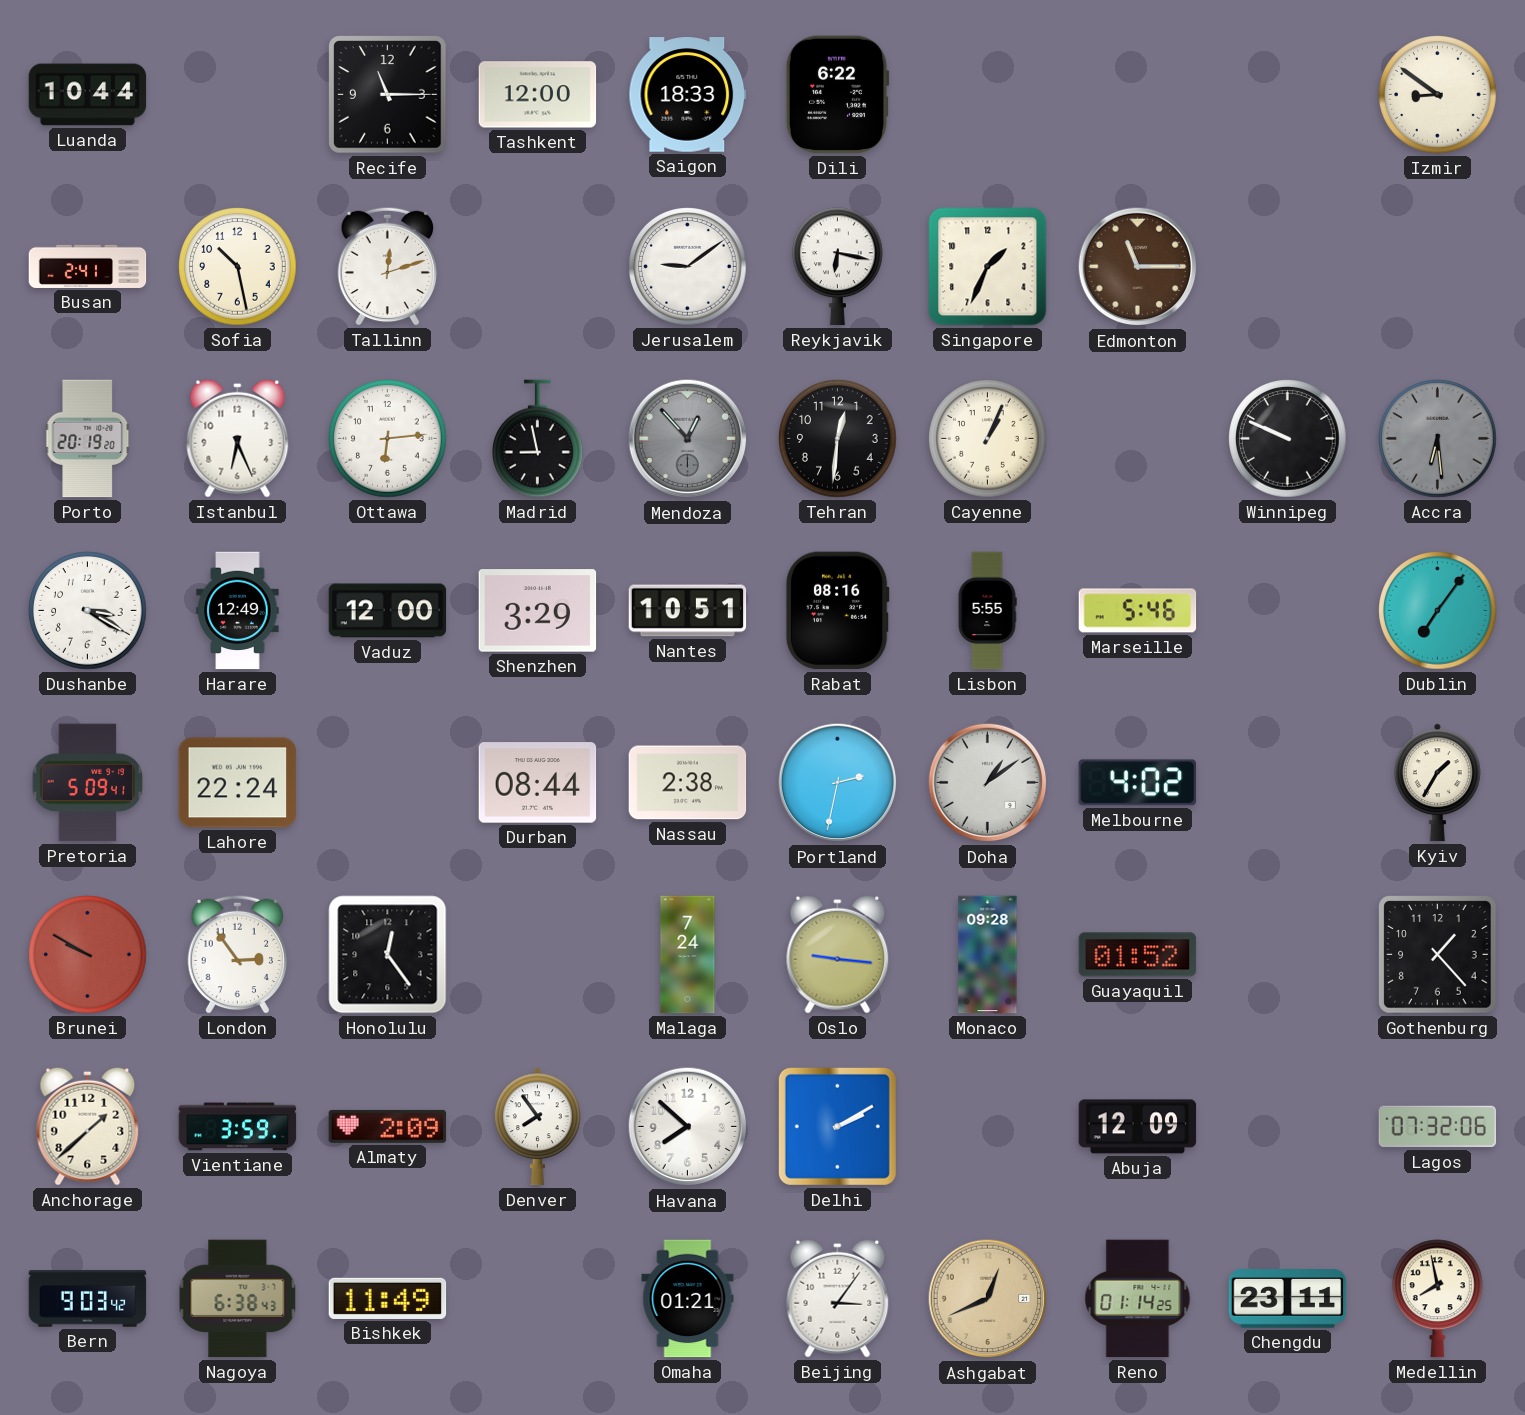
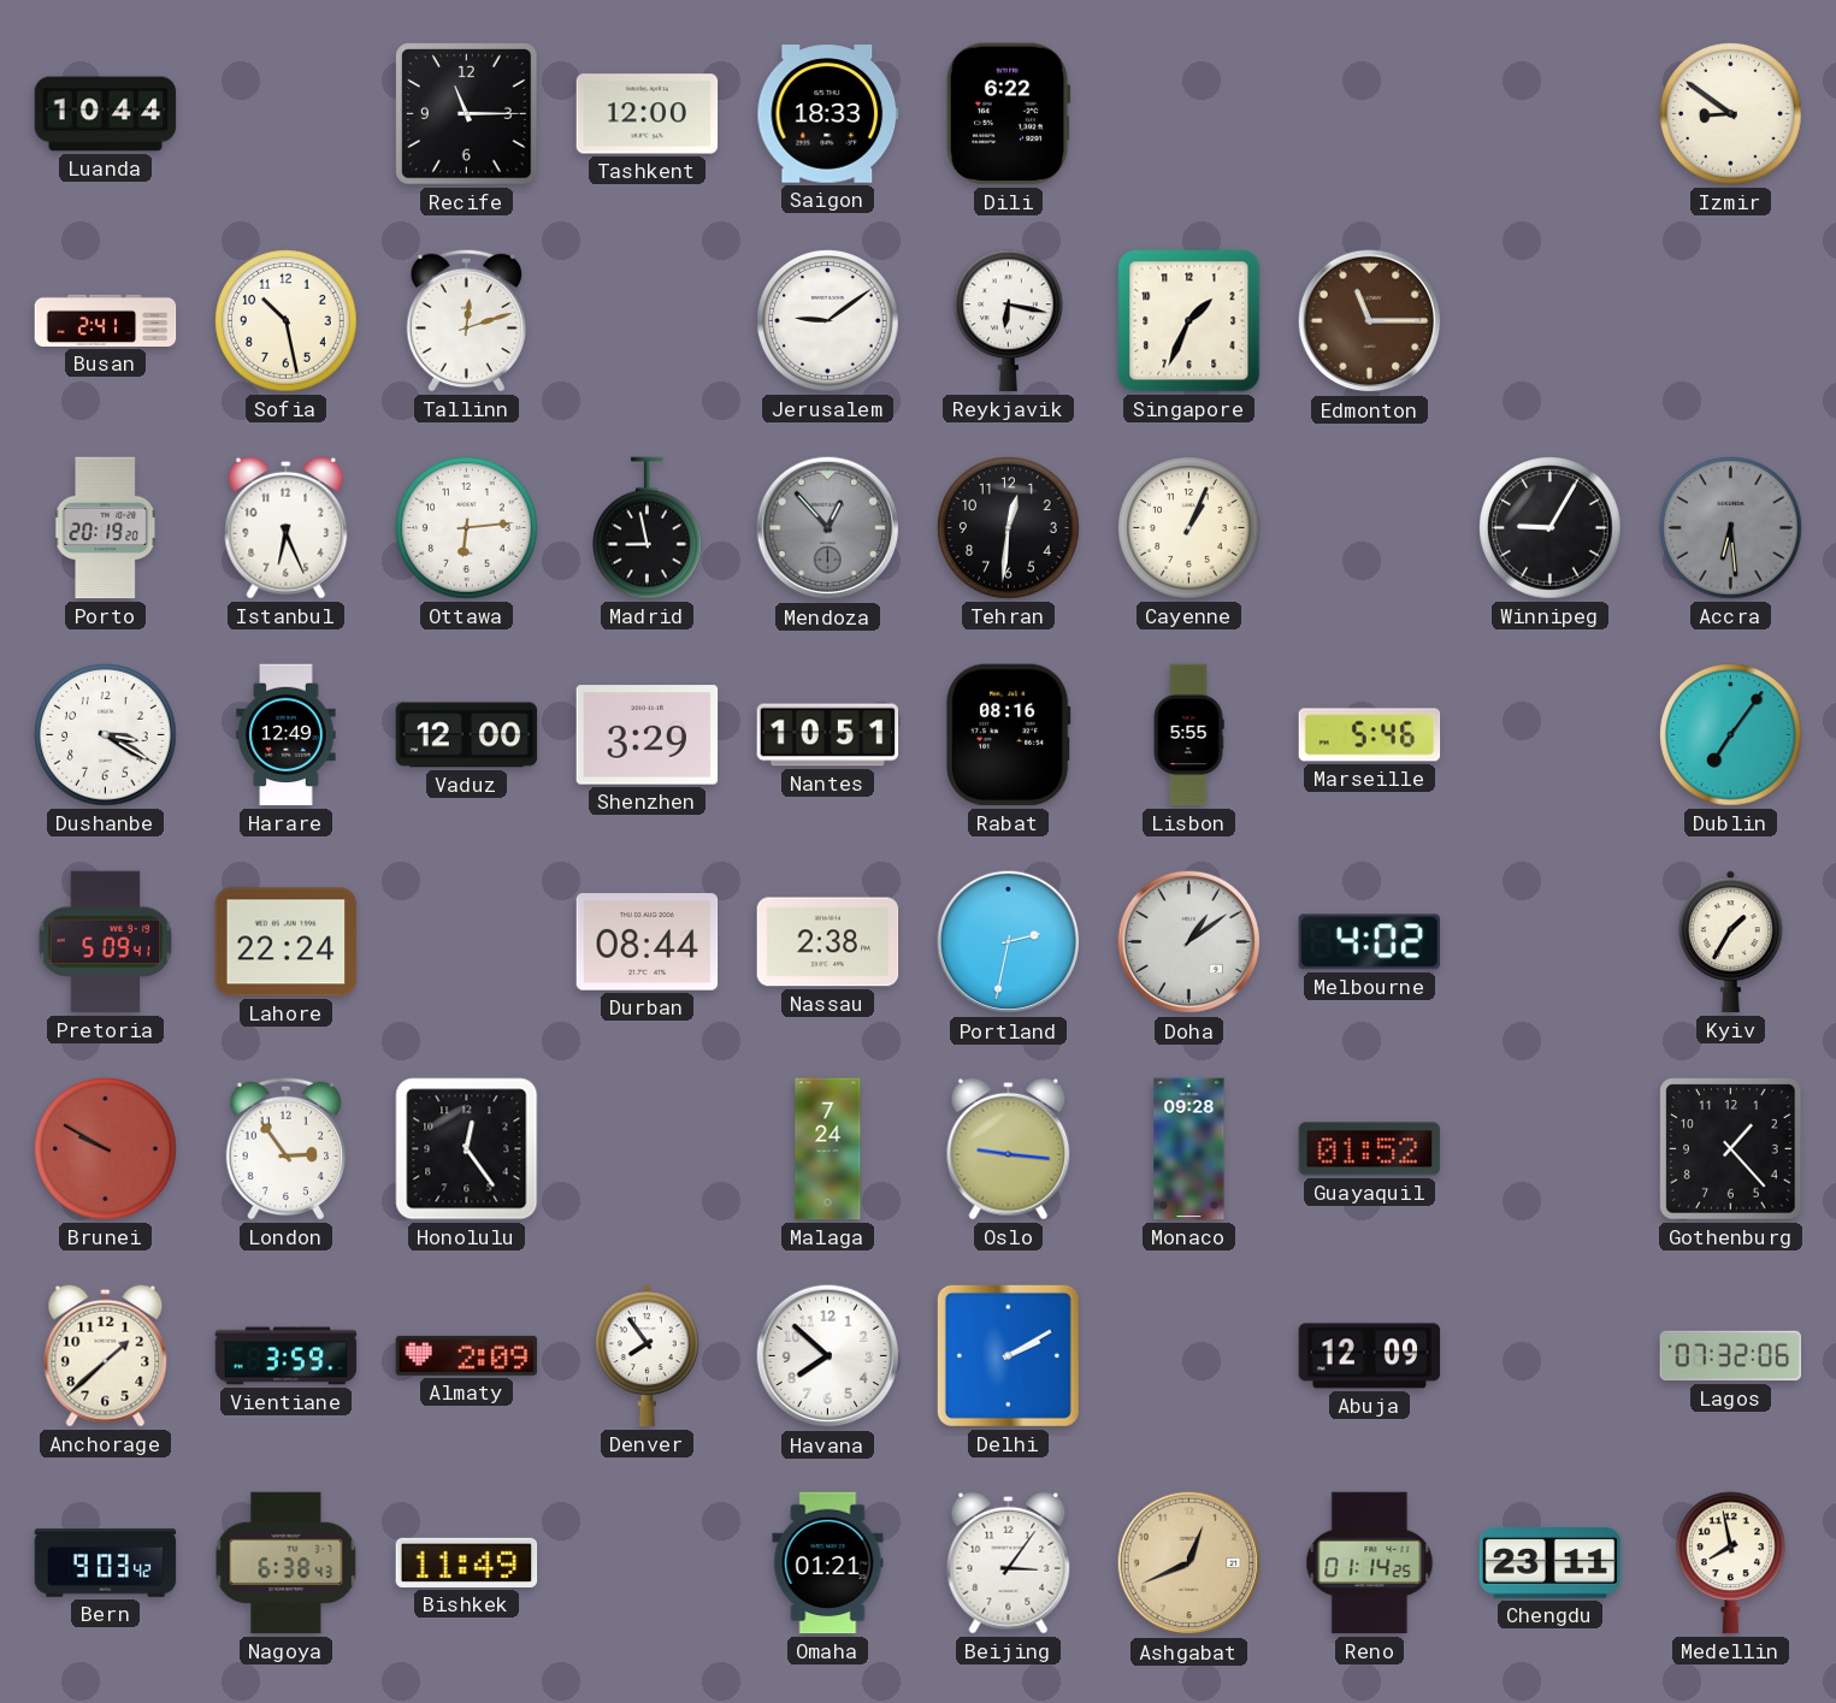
Winnipeg: 9:49 -> 9:05 (1551, 528)
